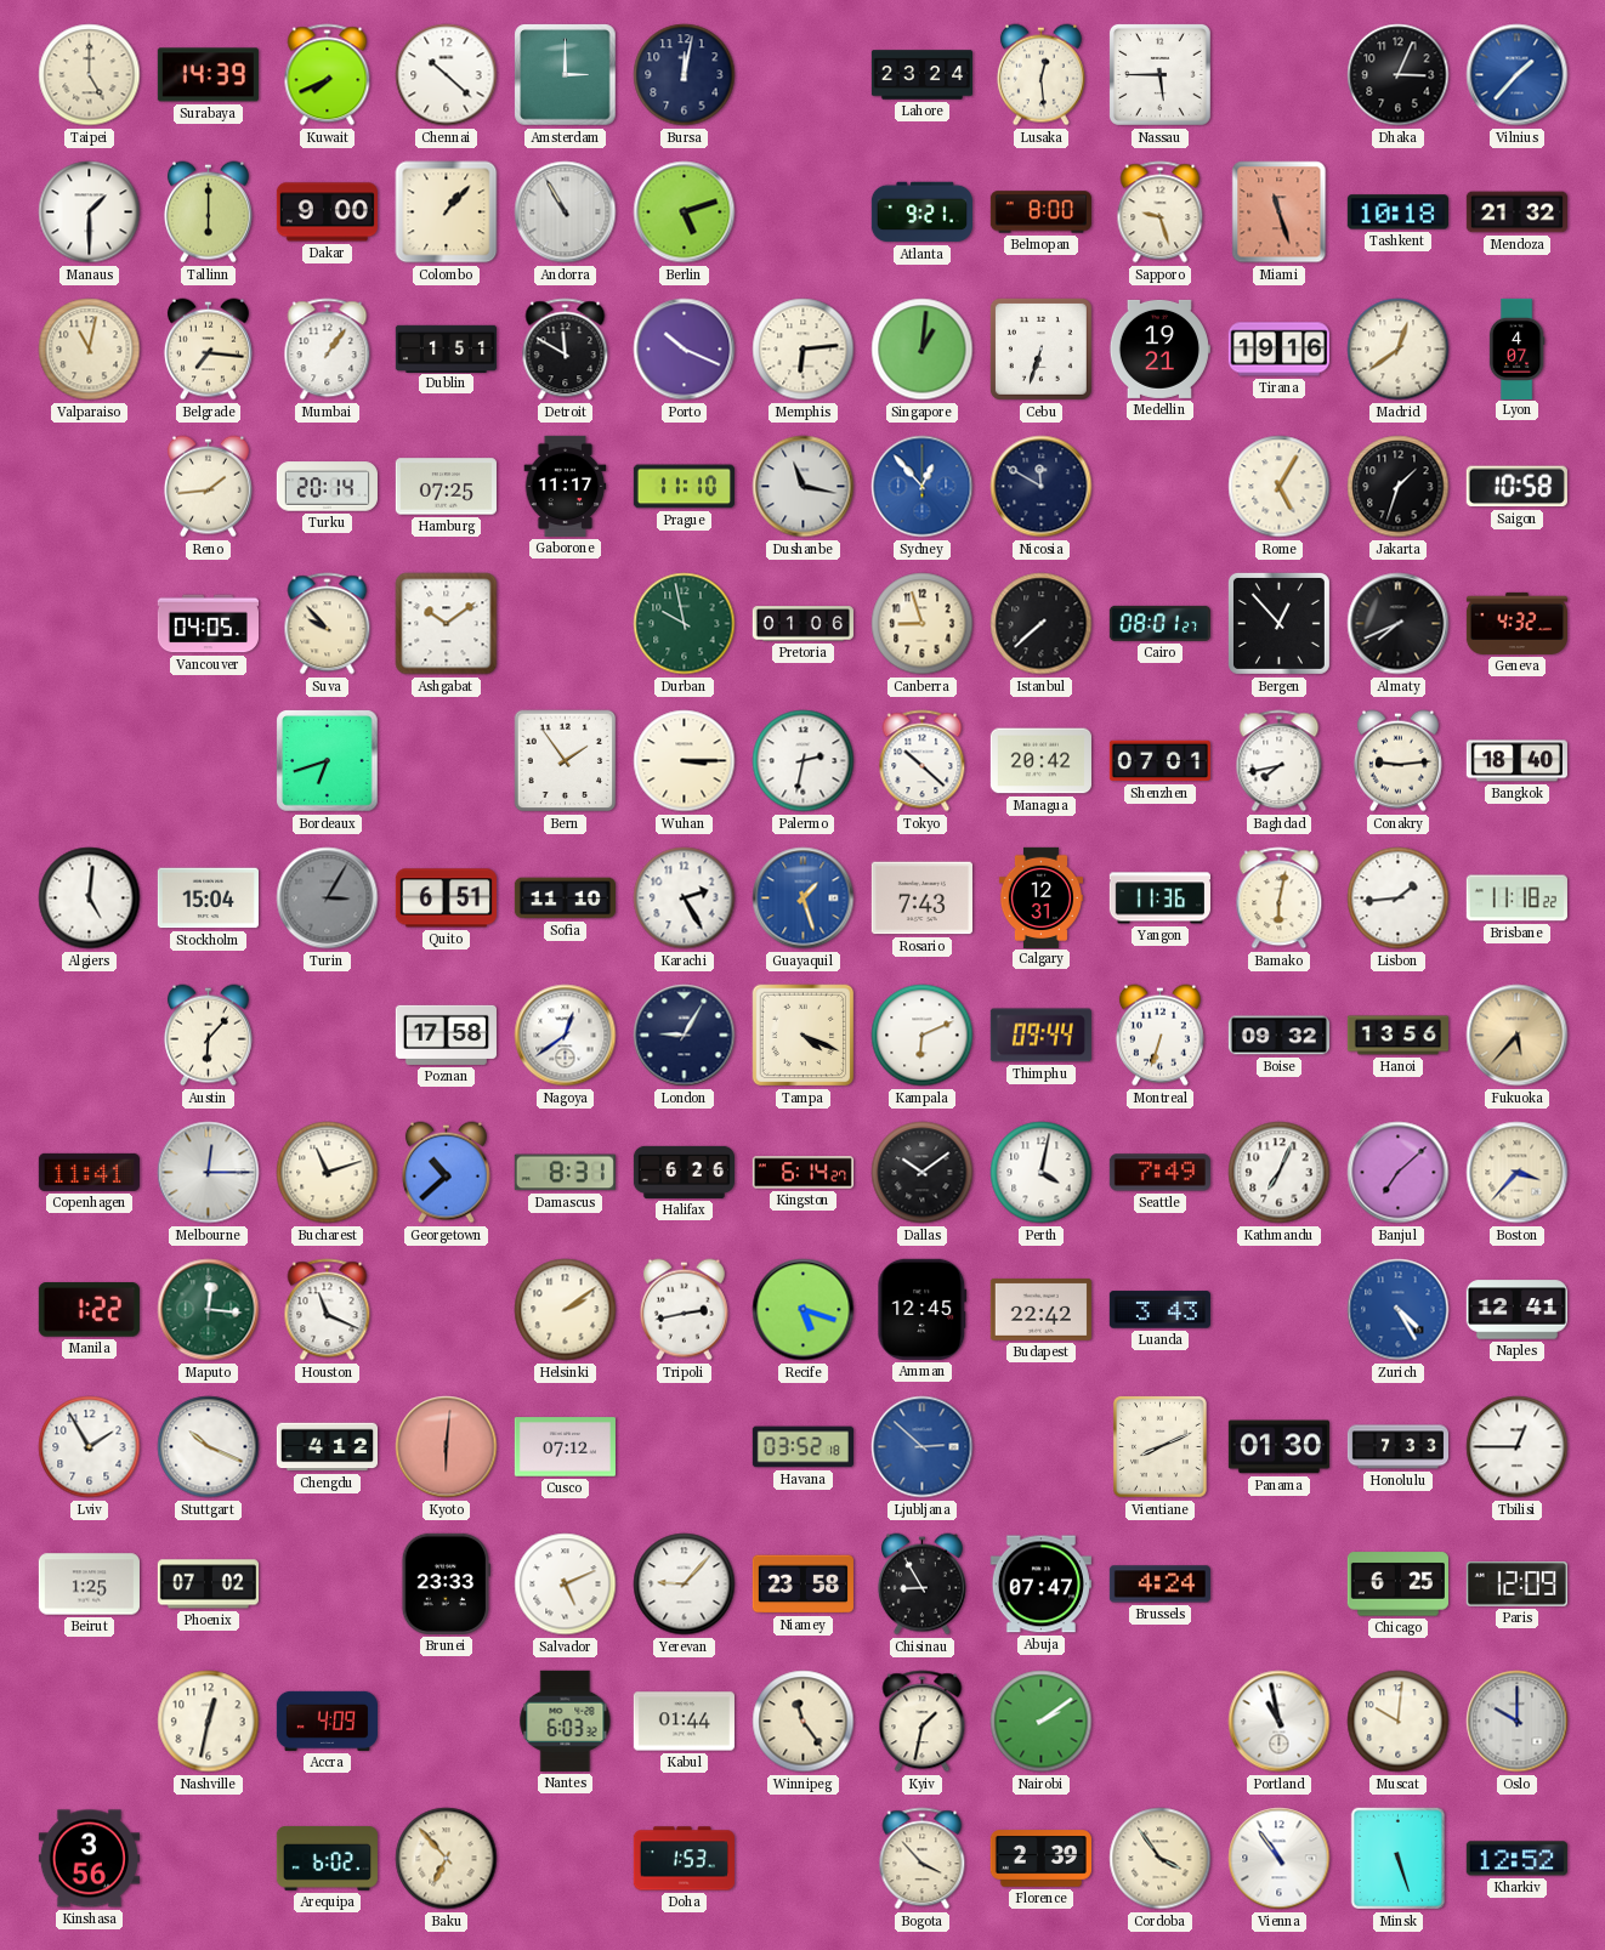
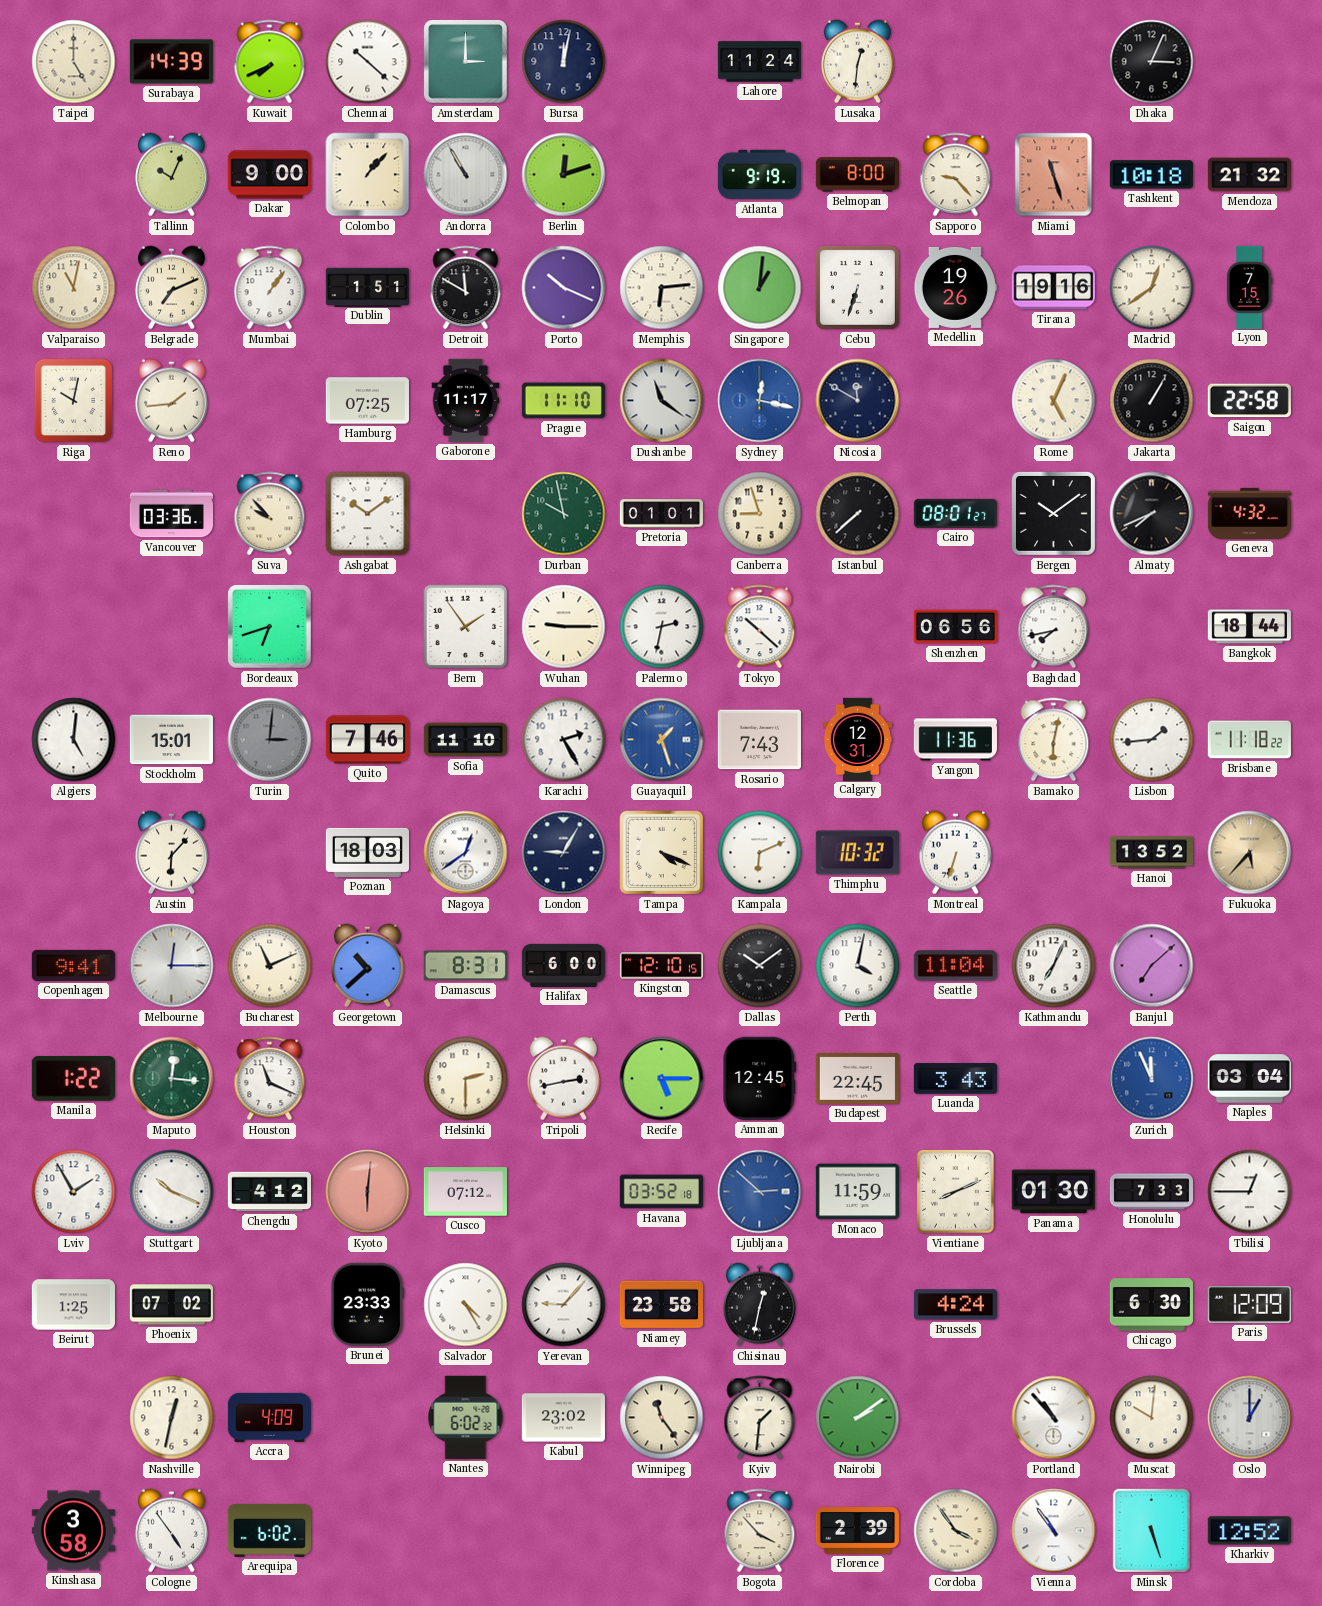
Lahore: 23:24 -> 11:24 (759, 62)
Lusaka: 12:29 -> 12:31 (857, 62)
Nassau: 5:45 -> none (1159, 74)
Vilnius: 1:37 -> none (1518, 75)
Manaus: 1:30 -> none (90, 212)
Tallinn: 6:00 -> 10:04 (171, 175)
Berlin: 5:12 -> 12:12 (564, 175)
Atlanta: 9:21 -> 9:19 (759, 175)
Sapporo: 9:27 -> 9:23 (956, 175)
Belgrade: 7:16 -> 7:11 (171, 288)
Medellin: 19:21 -> 19:26 (955, 287)
Lyon: 4:07 -> 7:15 (1249, 287)
Riga: none -> 10:02 (74, 401)
Turku: 20:14 -> none (327, 487)
Dushanbe: 11:17 -> 11:21 (662, 401)
Sydney: 12:53 -> 12:17 (760, 401)
Rome: 5:05 -> 5:04 (1054, 401)
Jakarta: 1:33 -> 1:05 (1152, 401)
Saigon: 10:58 -> 22:58 (1249, 401)
Vancouver: 04:05 -> 03:36 (171, 514)
Pretoria: 01:06 -> 01:01 (661, 514)
Bergen: 12:53 -> 10:09 (1053, 513)
Wuhan: 3:15 -> 9:15 (564, 627)
Managua: 20:42 -> none (1040, 761)
Shenzhen: 07:01 -> 06:56 (955, 627)
Conakry: 9:14 -> none (1397, 761)
Bangkok: 18:40 -> 18:44 (1249, 627)
Stockholm: 15:04 -> 15:01 (171, 740)
Turin: 3:05 -> 3:01 (270, 740)
Quito: 6:51 -> 7:46 (367, 740)
Poznan: 17:58 -> 18:03 (367, 852)
Thimphu: 09:44 -> 10:32 (857, 853)
Boise: 09:32 -> none (1278, 1036)
Hanoi: 13:56 -> 13:52 (1151, 853)
Copenhagen: 11:41 -> 9:41 (73, 965)
Bucharest: 11:12 -> 11:11 (270, 966)
Halifax: 6:26 -> 6:00 (563, 965)
Kingston: 6:14 -> 12:10 (661, 966)
Seattle: 7:49 -> 11:04 (955, 966)
Boston: 3:37 -> none (1518, 1173)
Helsinki: 2:09 -> 2:30 (466, 1079)
Recife: 5:18 -> 5:15 (662, 1079)
Budapest: 22:42 -> 22:45 (857, 1078)
Zurich: 4:25 -> 11:56 (1152, 1079)
Naples: 12:41 -> 03:04 (1249, 1079)
Monaco: none -> 11:59 (857, 1192)
Salvador: 5:11 -> 4:25 (466, 1305)
Chisinau: 8:55 -> 12:32 (759, 1305)
Abuja: 07:47 -> none (1040, 1585)
Chicago: 6:25 -> 6:30 (1151, 1305)
Nantes: 6:03 -> 6:02 (466, 1417)
Kabul: 01:44 -> 23:02 (563, 1418)
Kyiv: 1:32 -> 1:31 (760, 1418)
Portland: 10:58 -> 10:53 (1054, 1418)
Oslo: 10:00 -> 1:00 (1250, 1418)
Kinshasa: 3:56 -> 3:58 (73, 1531)
Cologne: none -> 4:54 (171, 1531)
Baku: 6:53 -> none (447, 1859)
Doha: 1:53 -> none (684, 1859)
